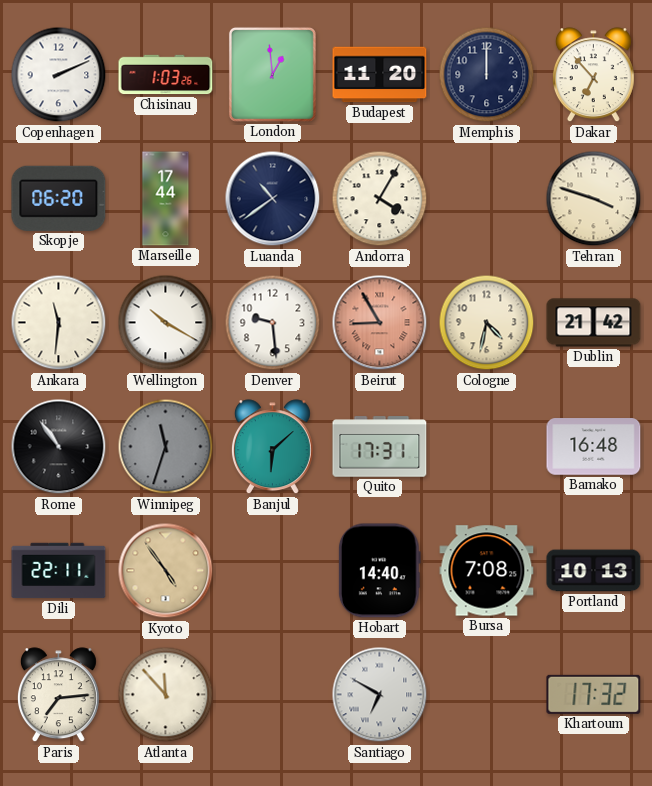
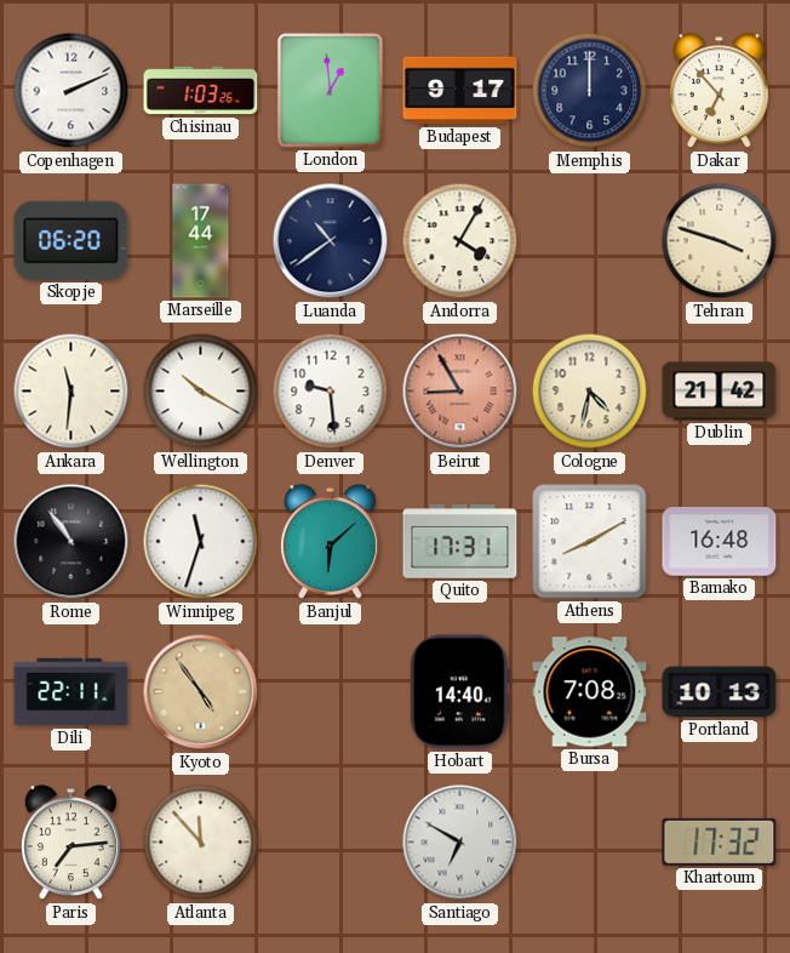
Budapest: 11:20 -> 9:17 (460, 91)
Winnipeg dial: grey -> white (201, 542)
Athens: none -> 8:10 (590, 542)
